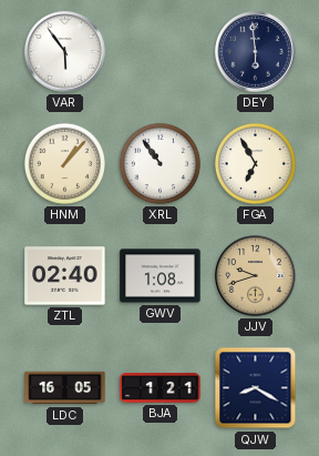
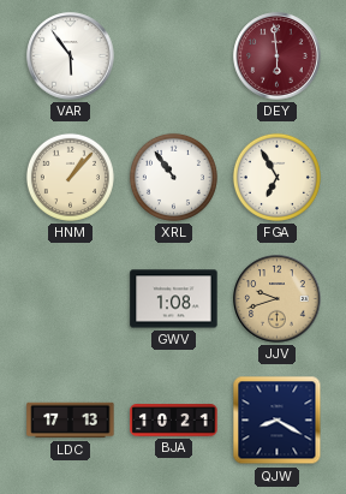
DEY dial: navy -> burgundy (278, 56)
ZTL: 02:40 -> none (65, 276)
LDC: 16:05 -> 17:13 (71, 421)
BJA: 1:21 -> 10:21 (174, 421)
